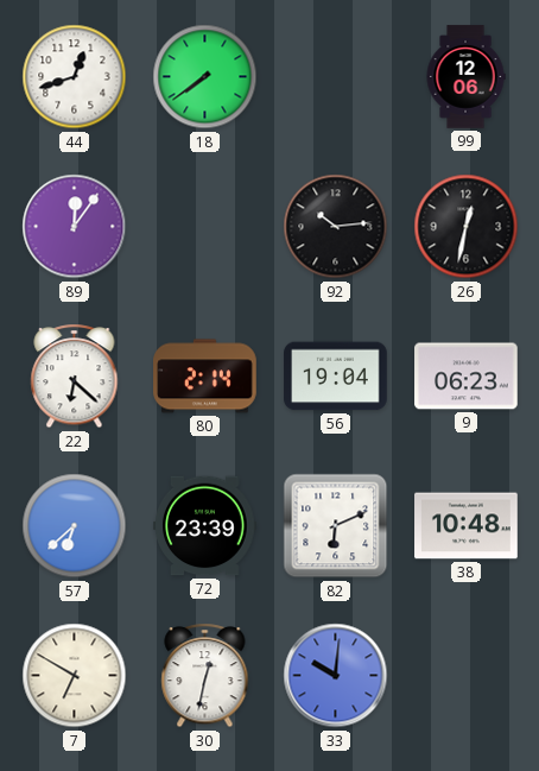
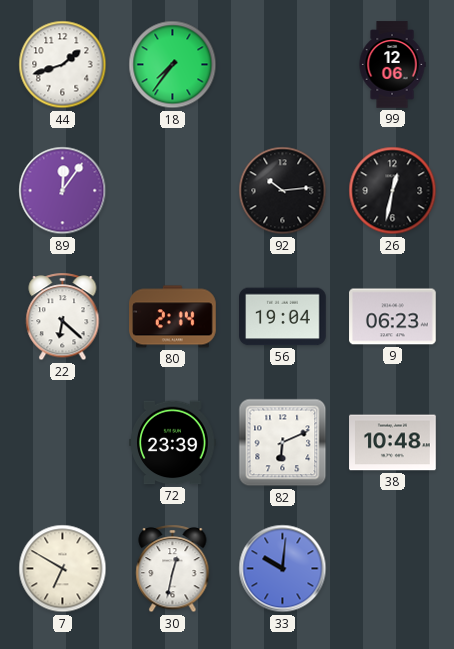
44: 12:42 -> 1:42 (63, 65)
18: 7:39 -> 7:36 (173, 65)
57: 6:38 -> none (75, 526)
